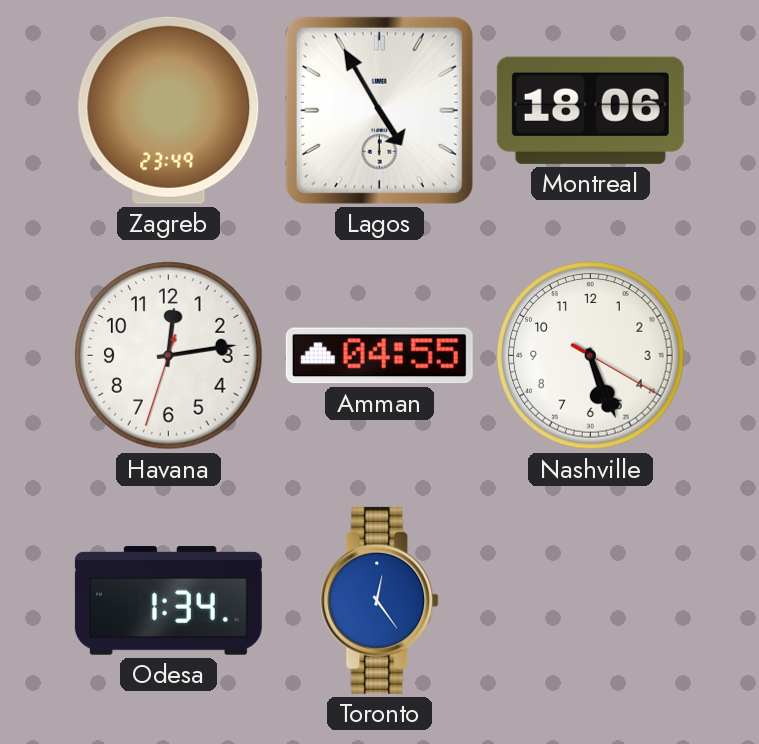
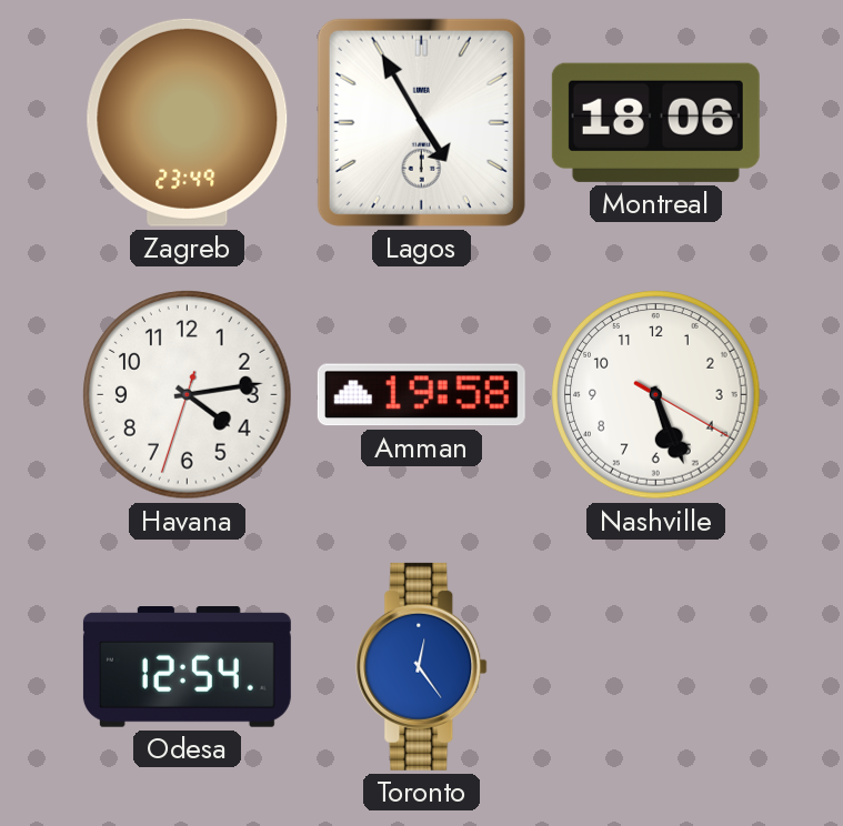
Havana: 12:13 -> 4:13 (188, 395)
Amman: 04:55 -> 19:58 (421, 395)
Odesa: 1:34 -> 12:54 (187, 667)
